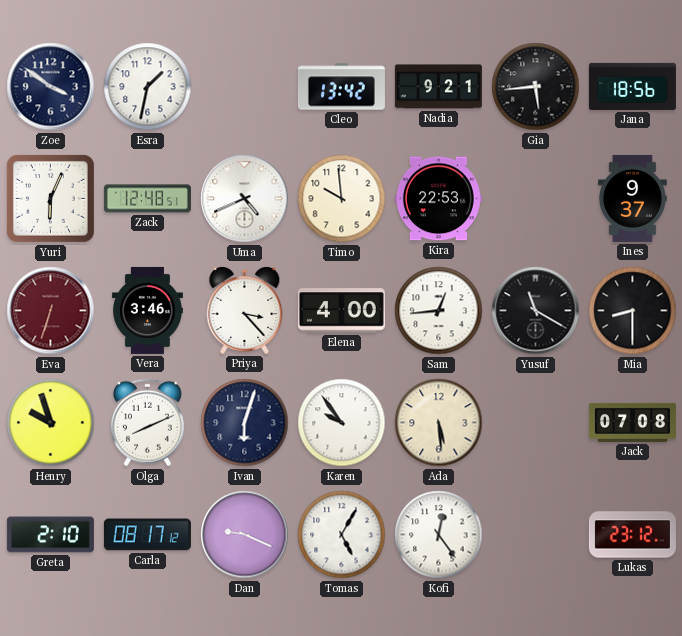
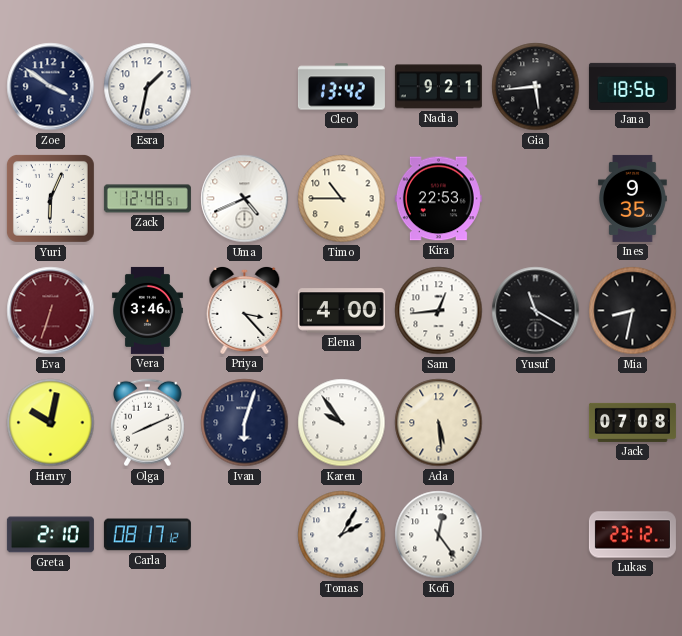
Timo: 9:59 -> 10:45 (342, 199)
Ines: 9:37 -> 9:35 (633, 198)
Mia: 8:30 -> 8:32 (633, 311)
Henry: 9:57 -> 10:02 (51, 423)
Dan: 9:19 -> none (245, 535)
Tomas: 5:05 -> 2:05 (342, 535)
